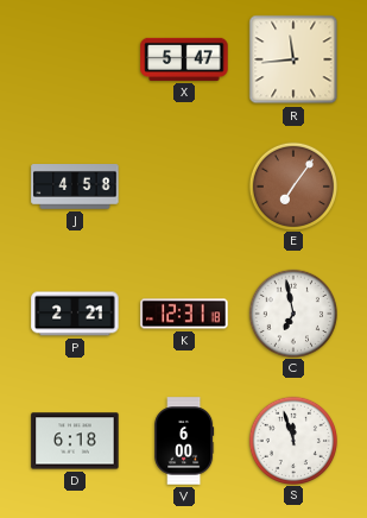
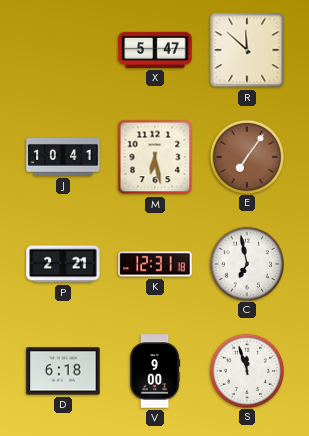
R: 11:44 -> 11:52 (247, 50)
J: 4:58 -> 10:41 (63, 158)
M: none -> 6:28 (155, 157)
V: 6:00 -> 9:00 (155, 371)
